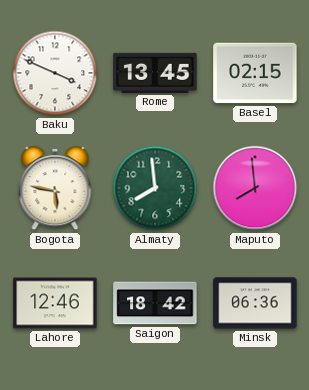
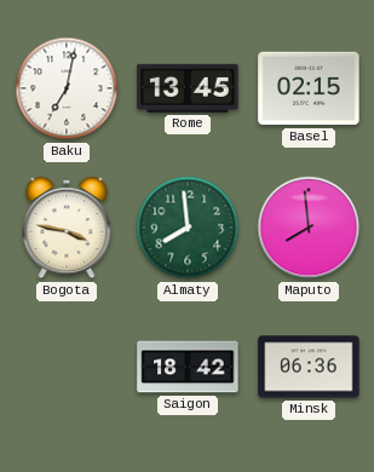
Baku: 3:49 -> 7:02 (67, 88)
Bogota: 5:47 -> 3:47 (67, 228)
Lahore: 12:46 -> none (55, 303)
